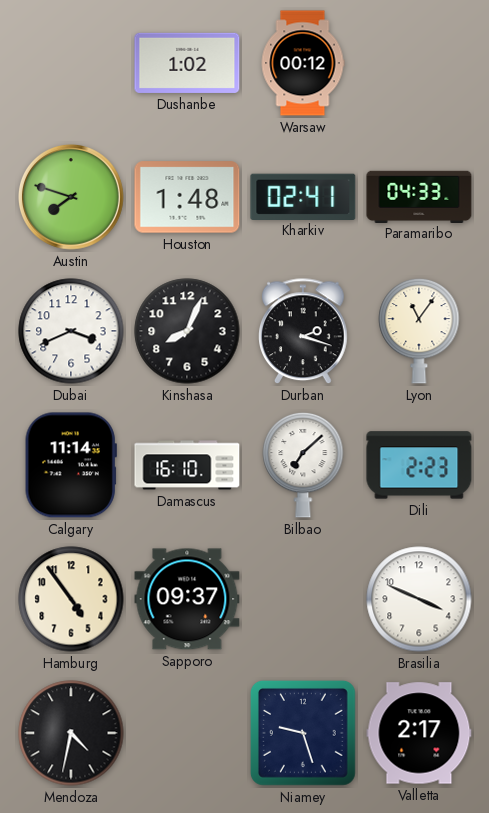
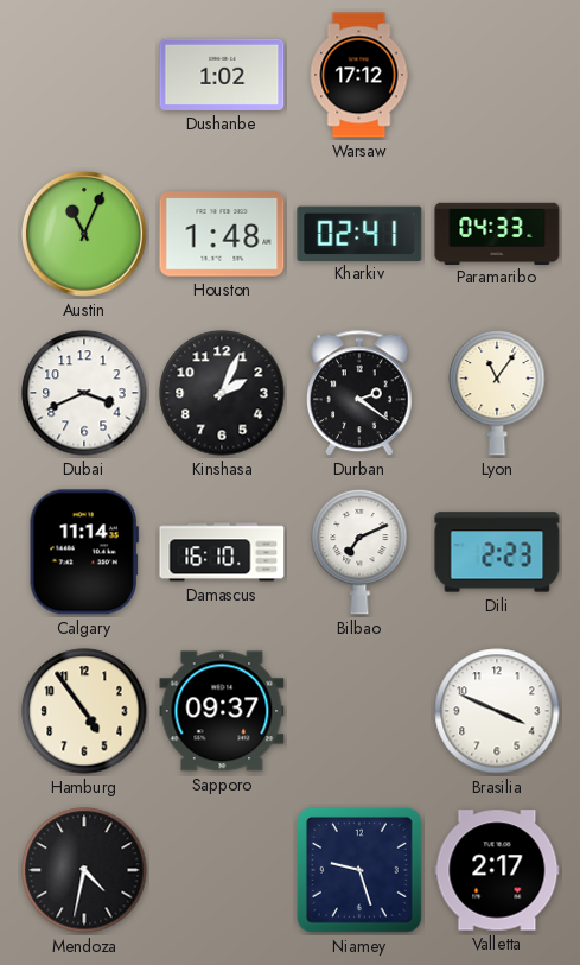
Warsaw: 00:12 -> 17:12 (359, 75)
Austin: 7:48 -> 11:04 (85, 235)
Kinshasa: 8:04 -> 2:04 (222, 393)
Durban: 2:18 -> 2:21 (361, 394)
Bilbao: 7:08 -> 7:11 (359, 552)
